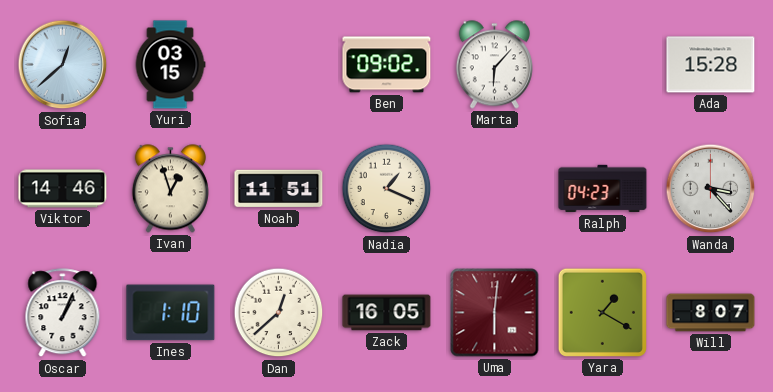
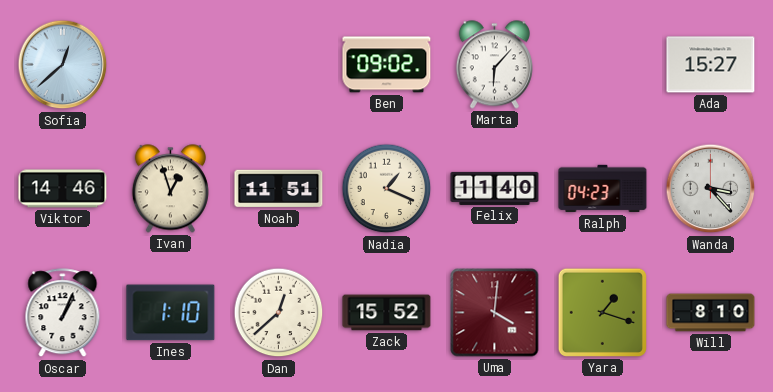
Yuri: 03:15 -> none (170, 65)
Ada: 15:28 -> 15:27 (711, 65)
Felix: none -> 11:40 (495, 188)
Zack: 16:05 -> 15:52 (387, 313)
Uma: 6:01 -> 4:01 (495, 313)
Yara: 1:20 -> 1:18 (602, 312)
Will: 8:07 -> 8:10 (711, 313)
